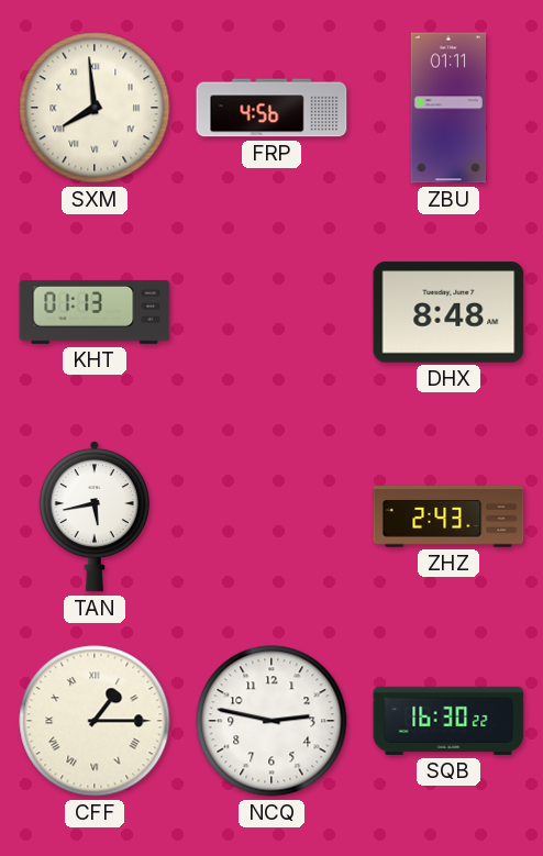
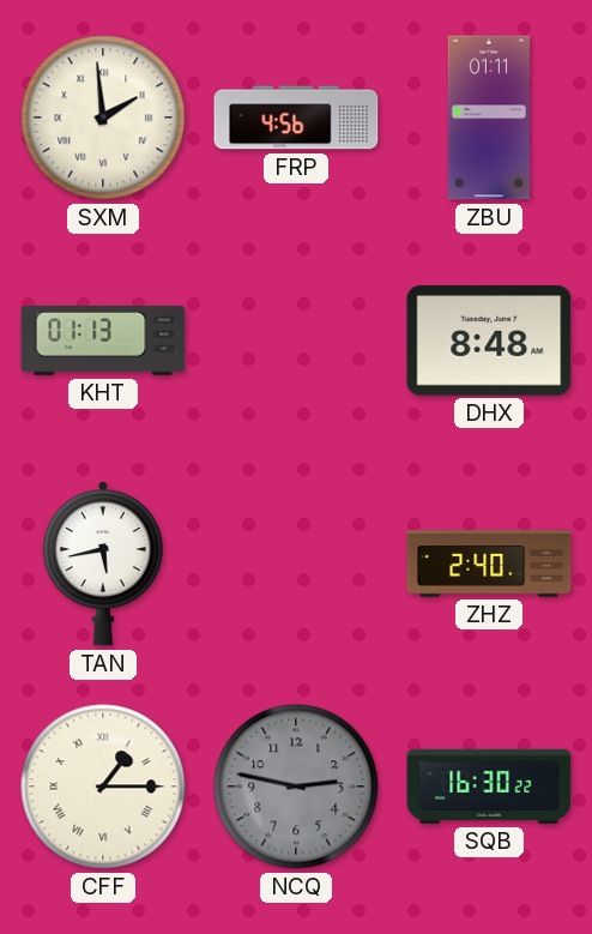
SXM: 7:59 -> 1:59 (103, 117)
ZHZ: 2:43 -> 2:40 (489, 564)
NCQ dial: white -> grey (296, 787)
